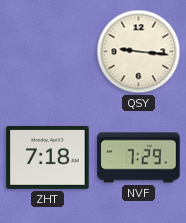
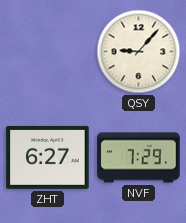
QSY: 9:16 -> 9:07 (139, 52)
ZHT: 7:18 -> 6:27 (48, 157)
